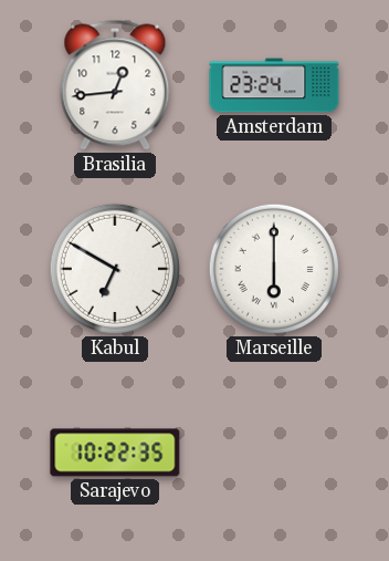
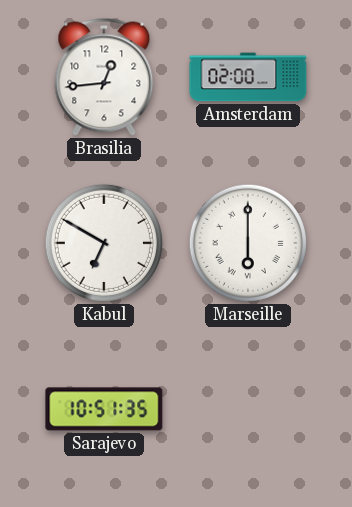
Amsterdam: 23:24 -> 02:00 (248, 77)
Sarajevo: 10:22 -> 10:51 (104, 409)
